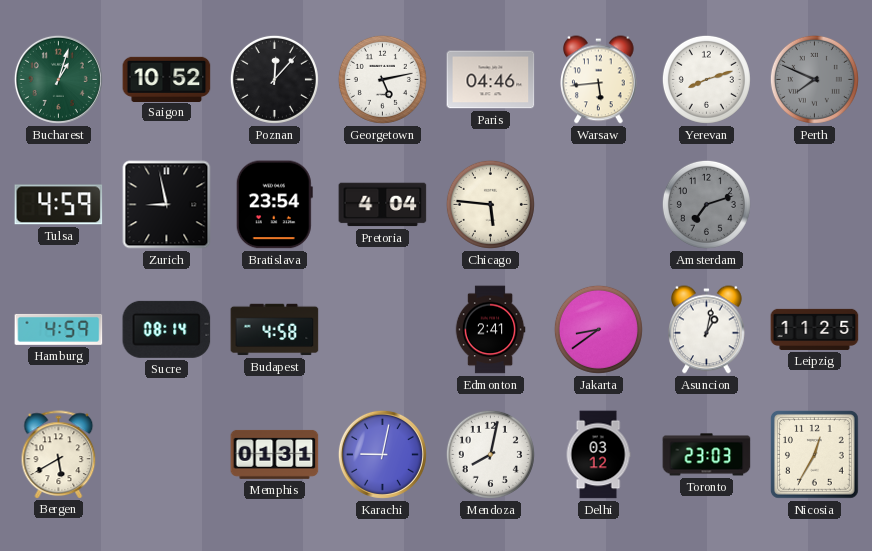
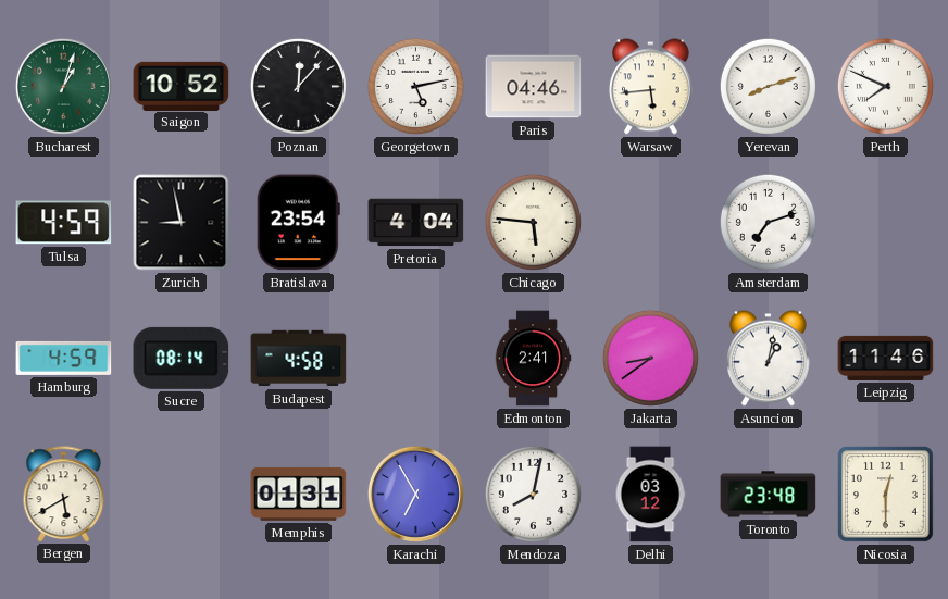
Perth dial: grey -> white (885, 86)
Amsterdam dial: grey -> white (768, 222)
Leipzig: 11:25 -> 11:46 (886, 358)
Karachi: 9:02 -> 6:55 (415, 494)
Toronto: 23:03 -> 23:48 (769, 495)
Nicosia: 12:35 -> 12:30 (886, 495)
